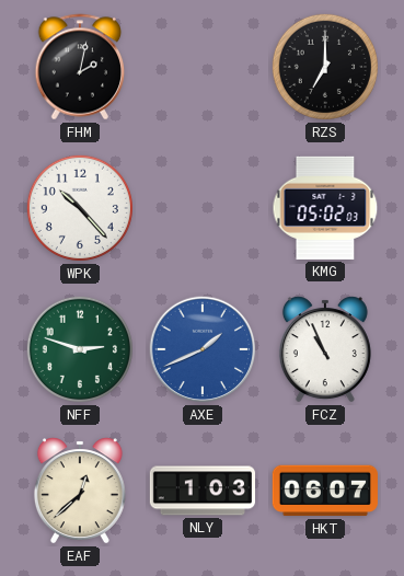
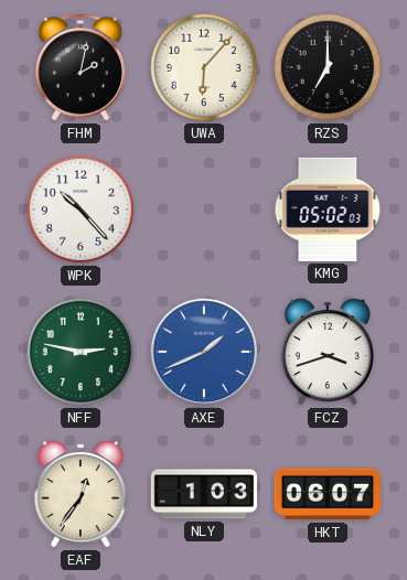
UWA: none -> 6:07 (204, 67)
NFF: 2:48 -> 2:47 (81, 352)
FCZ: 10:56 -> 3:42 (328, 352)
EAF: 12:38 -> 12:36 (81, 494)
